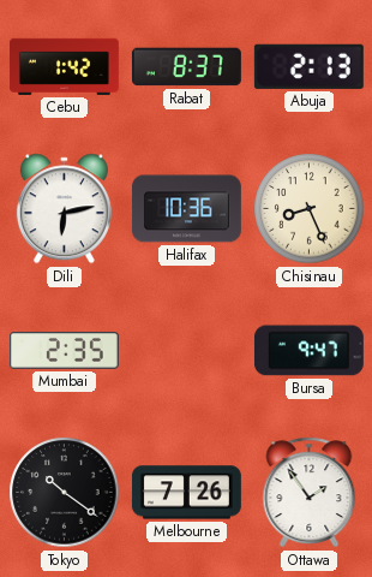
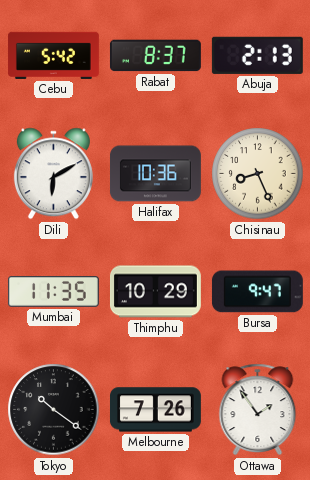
Cebu: 1:42 -> 5:42 (53, 55)
Dili: 6:13 -> 6:10 (53, 174)
Mumbai: 2:35 -> 11:35 (53, 292)
Thimphu: none -> 10:29 (155, 292)
